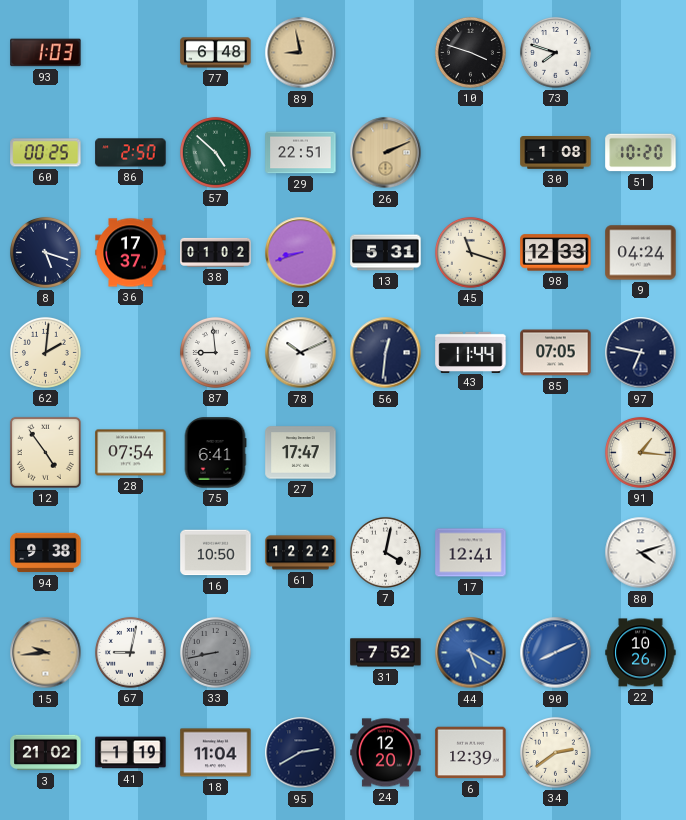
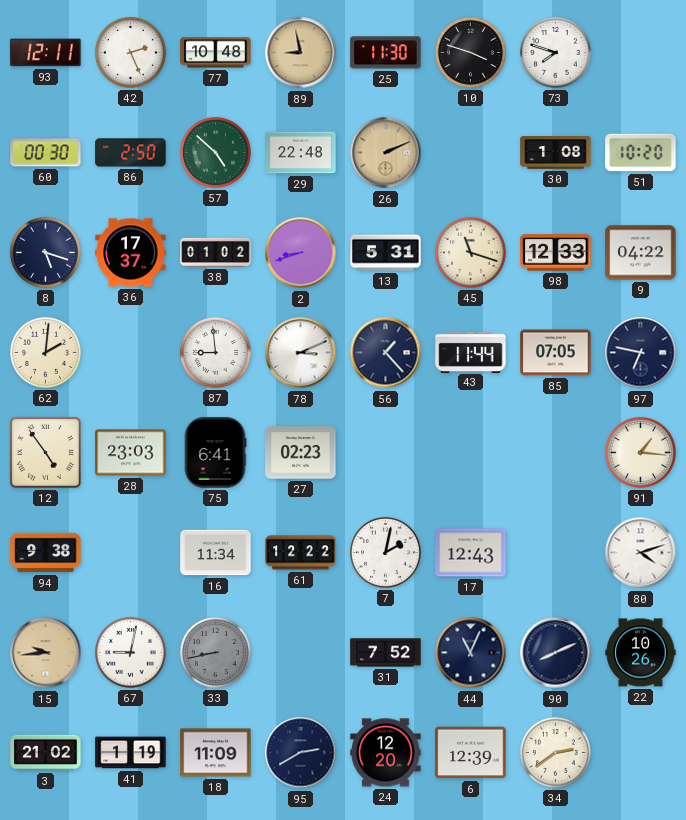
93: 1:03 -> 12:11 (46, 53)
42: none -> 2:26 (130, 52)
77: 6:48 -> 10:48 (216, 53)
25: none -> 11:30 (386, 53)
60: 00:25 -> 00:30 (46, 153)
29: 22:51 -> 22:48 (301, 153)
9: 04:24 -> 04:22 (641, 253)
78: 10:11 -> 3:11 (301, 353)
56: 12:31 -> 1:23 (386, 353)
28: 07:54 -> 23:03 (131, 453)
27: 17:47 -> 02:23 (301, 453)
16: 10:50 -> 11:34 (216, 553)
7: 4:02 -> 2:02 (385, 552)
17: 12:41 -> 12:43 (471, 553)
44: 5:20 -> 11:04 (471, 653)
44 dial: blue -> navy (471, 653)
90 dial: blue -> navy (556, 653)
18: 11:04 -> 11:09 (216, 753)
